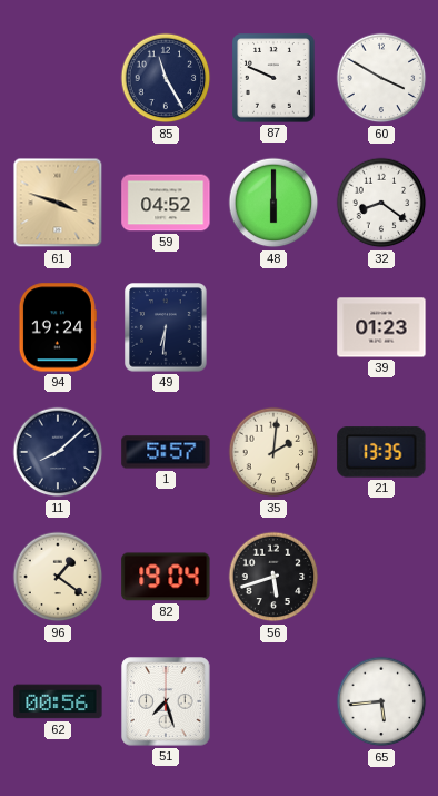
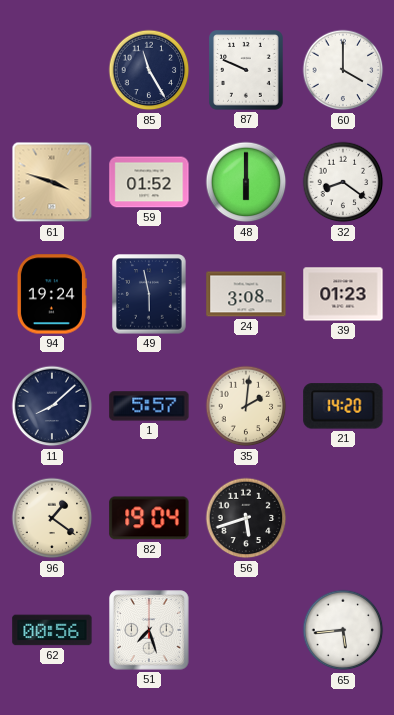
60: 3:50 -> 4:00 (343, 70)
59: 04:52 -> 01:52 (149, 182)
49: 6:31 -> 5:58 (149, 294)
24: none -> 3:08 (246, 294)
21: 13:35 -> 14:20 (343, 406)
